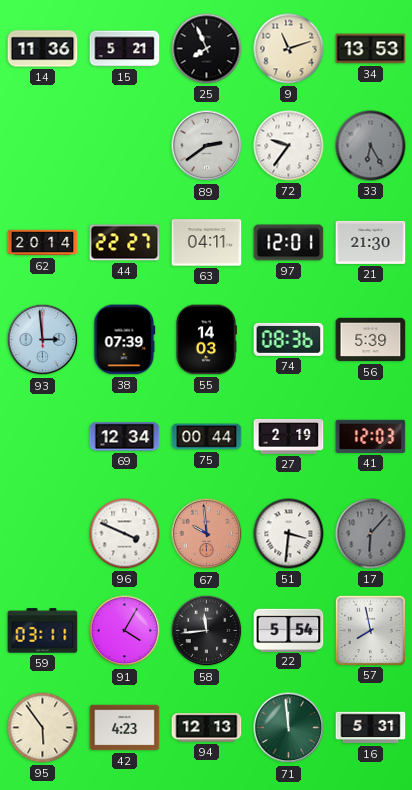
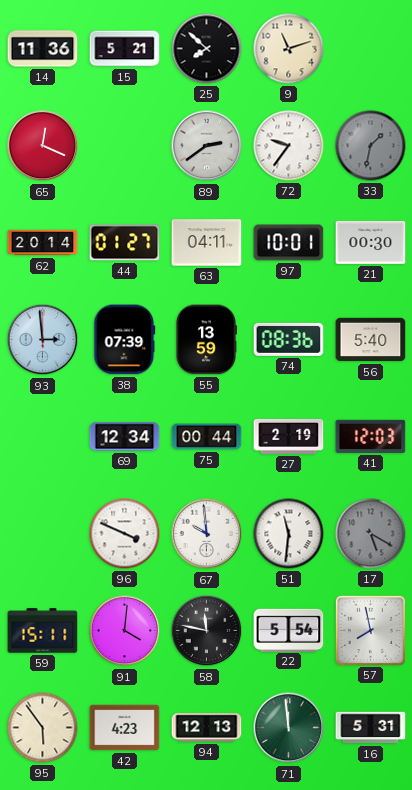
25: 7:56 -> 7:52 (207, 49)
34: 13:53 -> none (371, 49)
65: none -> 12:19 (43, 146)
33: 6:25 -> 1:32 (371, 146)
44: 22:27 -> 01:27 (125, 243)
97: 12:01 -> 10:01 (289, 243)
21: 21:30 -> 00:30 (371, 242)
55: 14:03 -> 13:59 (205, 340)
56: 5:39 -> 5:40 (371, 340)
67 dial: salmon -> white (207, 534)
51: 3:31 -> 11:31 (289, 534)
17: 6:07 -> 5:20 (371, 534)
59: 03:11 -> 15:11 (43, 631)
91: 4:05 -> 4:01 (125, 631)
58: 11:44 -> 11:47 (207, 631)
